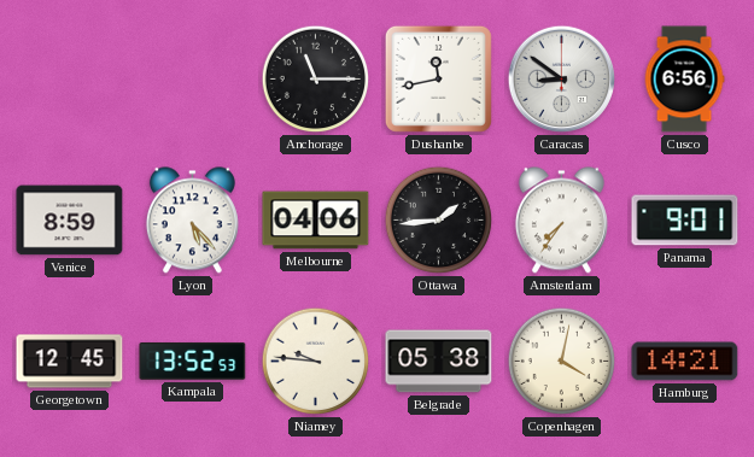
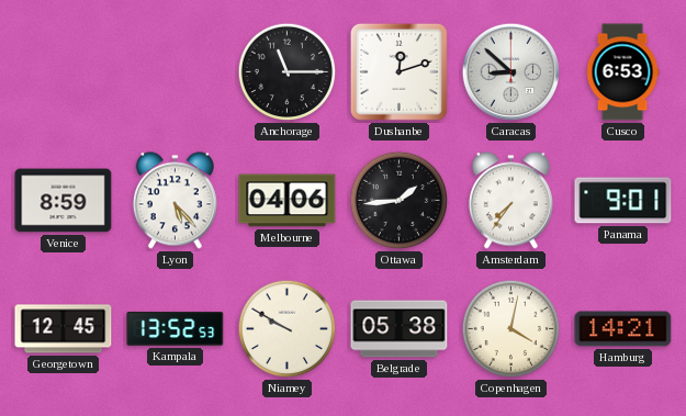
Dushanbe: 11:43 -> 12:12 (398, 71)
Caracas: 8:51 -> 8:52 (511, 72)
Cusco: 6:56 -> 6:53 (622, 72)
Niamey: 9:46 -> 9:50 (288, 329)
